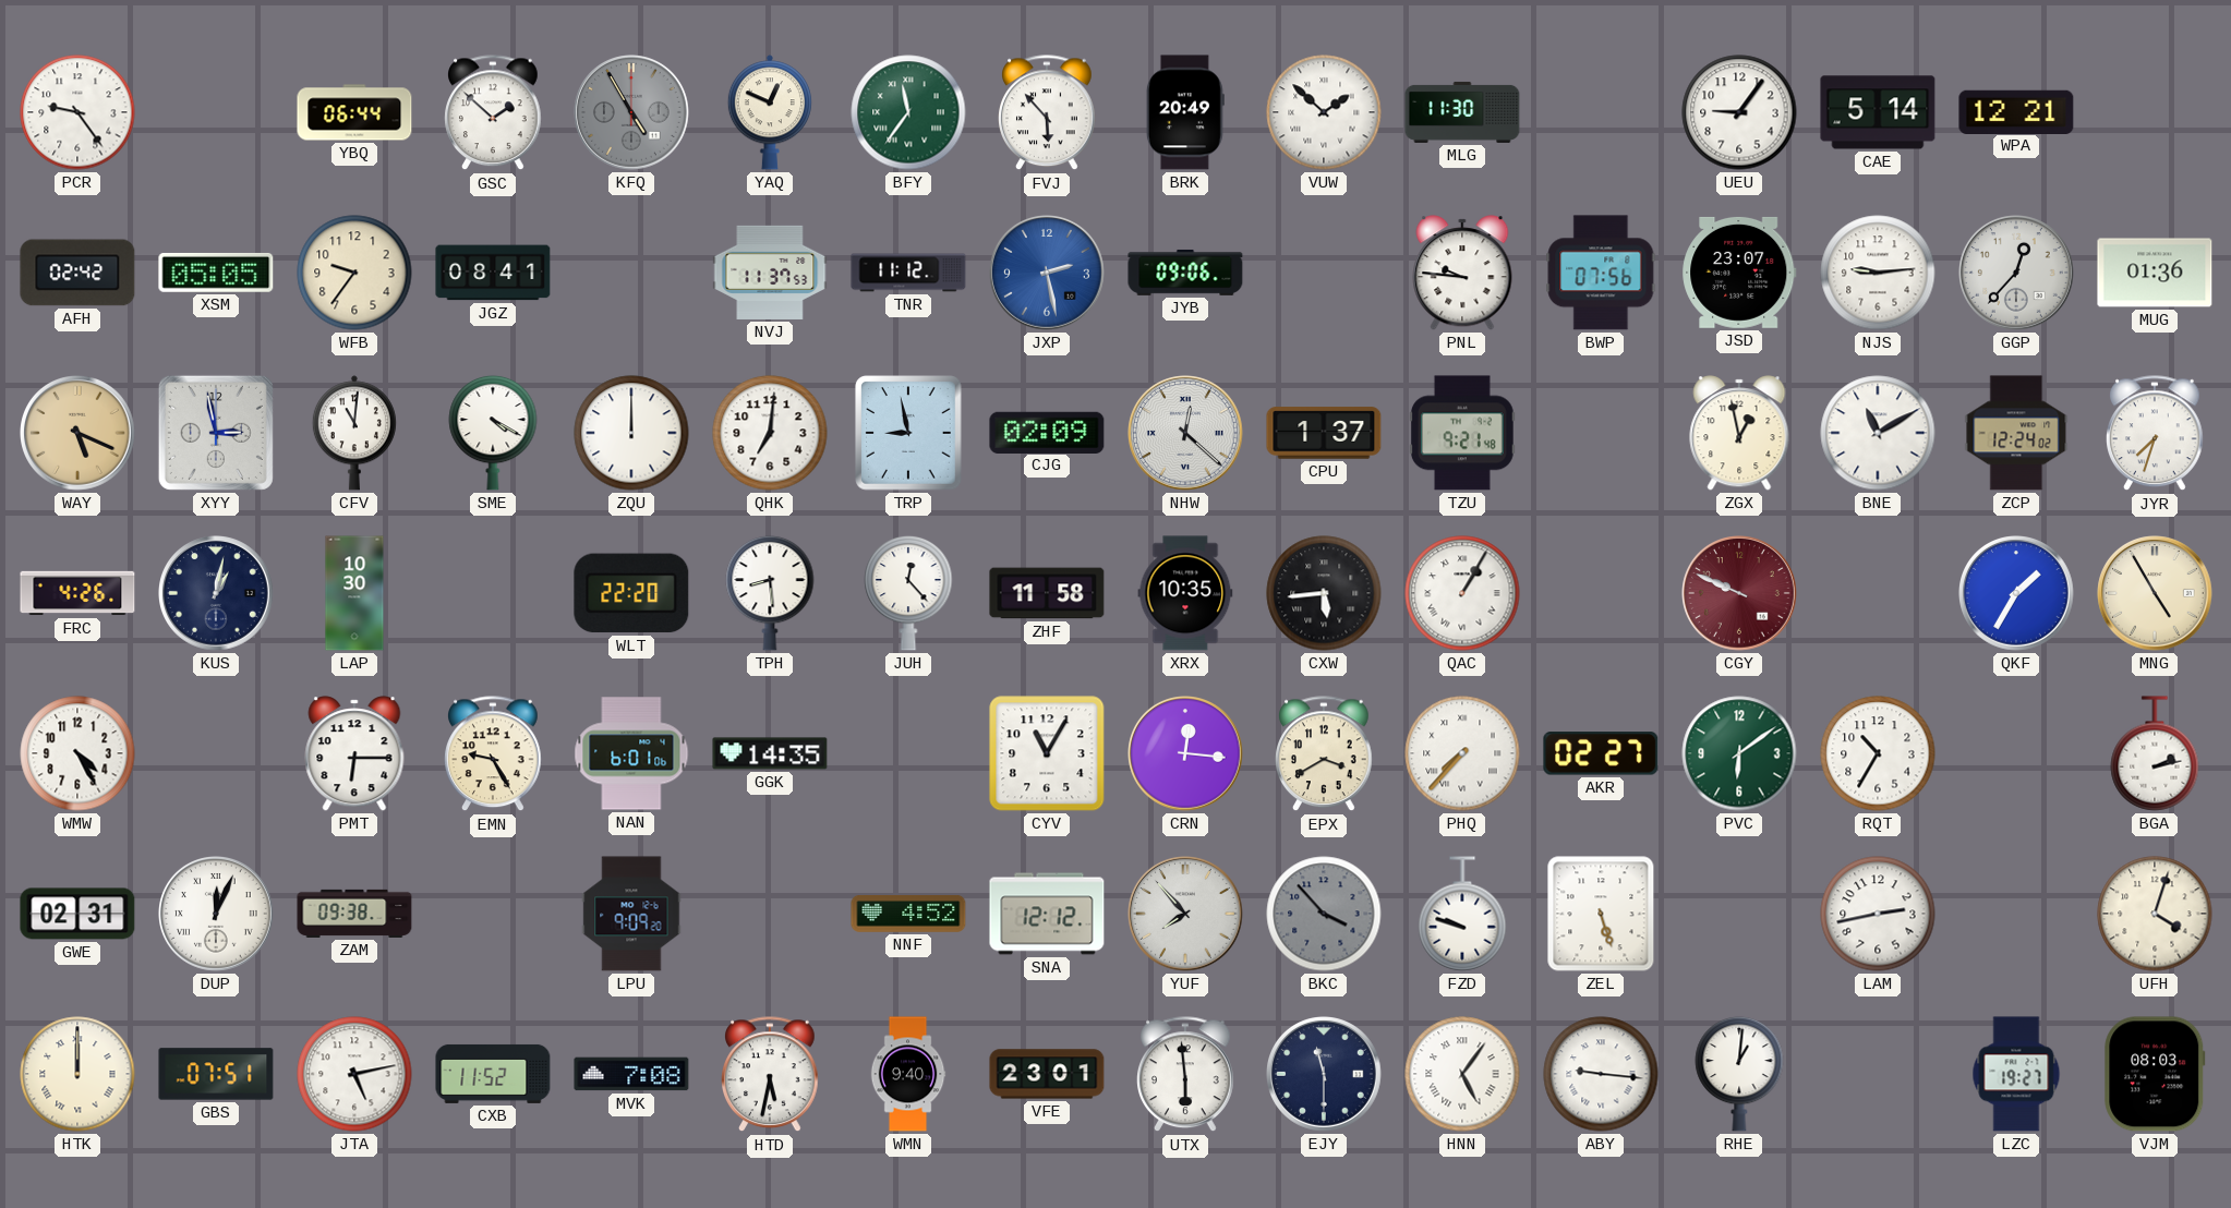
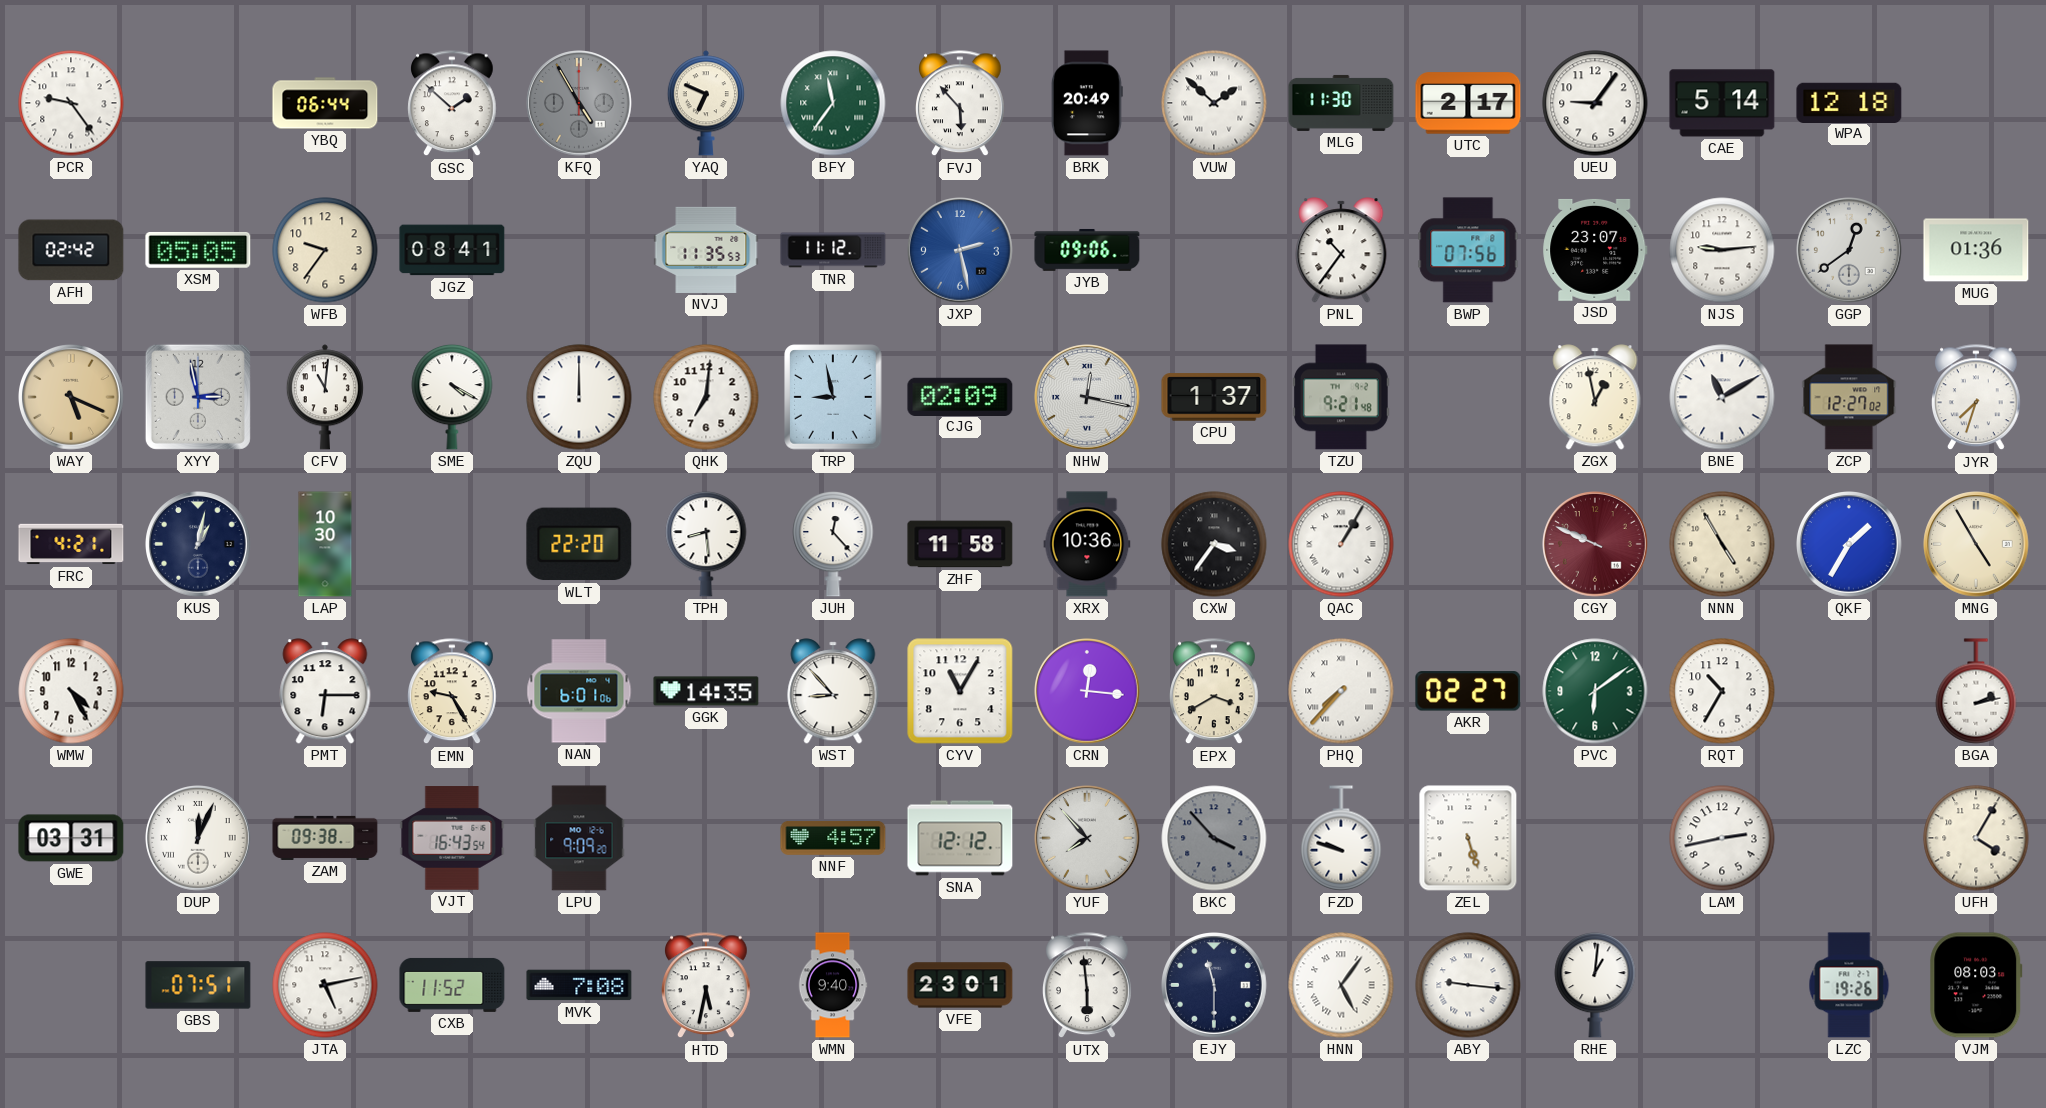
YAQ: 12:49 -> 6:49 (706, 103)
UTC: none -> 2:17 (1468, 103)
WPA: 12:21 -> 12:18 (1849, 102)
NVJ: 11:37 -> 11:35 (706, 250)
PNL: 9:46 -> 10:36 (1341, 250)
GGP: 12:37 -> 12:39 (1850, 251)
NHW: 12:22 -> 12:17 (1088, 398)
ZCP: 12:24 -> 12:27 (1849, 397)
FRC: 4:26 -> 4:21 (71, 544)
XRX: 10:35 -> 10:36 (1087, 544)
CXW: 5:44 -> 3:36 (1214, 544)
NNN: none -> 4:55 (1722, 544)
WST: none -> 8:53 (833, 691)
GWE: 02:31 -> 03:31 (71, 838)
VJT: none -> 16:43 (452, 838)
NNF: 4:52 -> 4:57 (833, 839)
UFH: 4:03 -> 4:05 (1976, 838)
HTK: 12:00 -> none (77, 1074)
LZC: 19:27 -> 19:26 (1849, 985)
